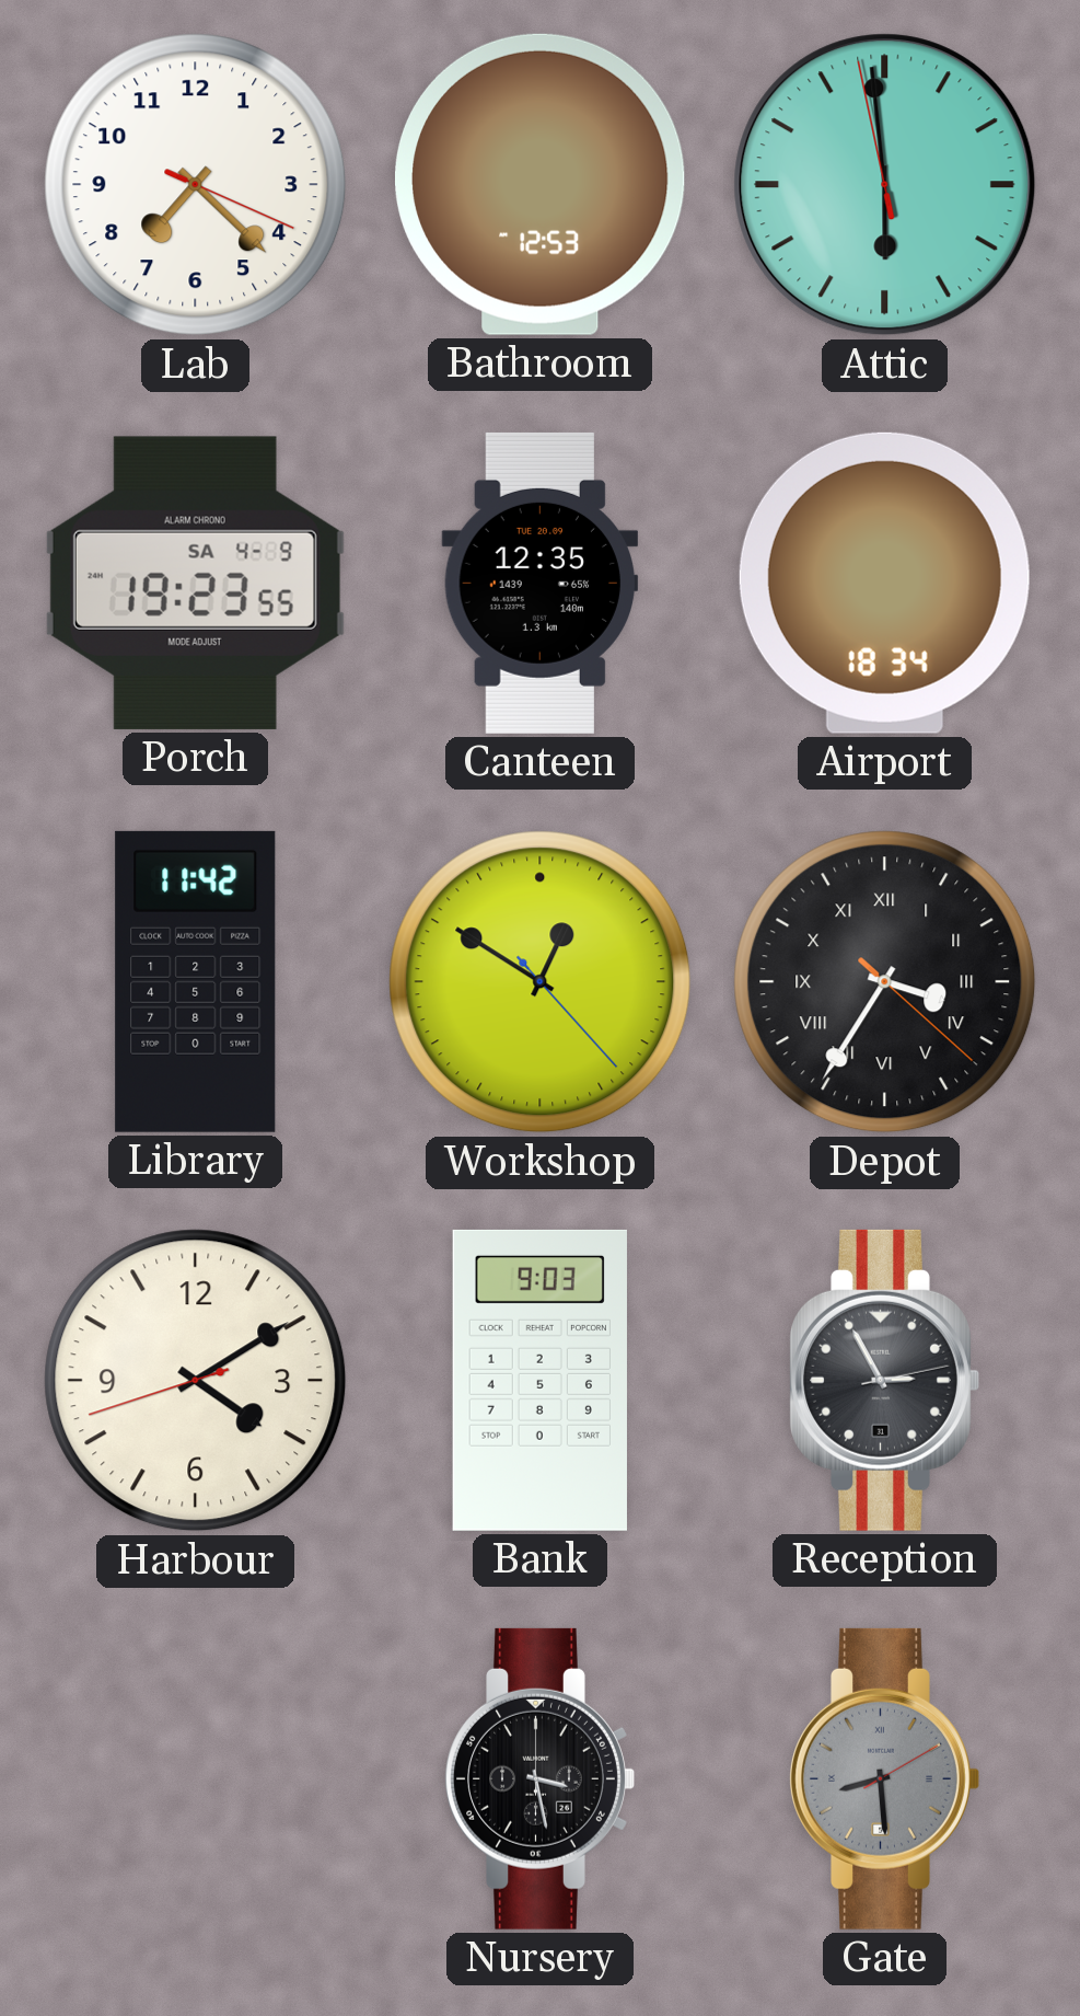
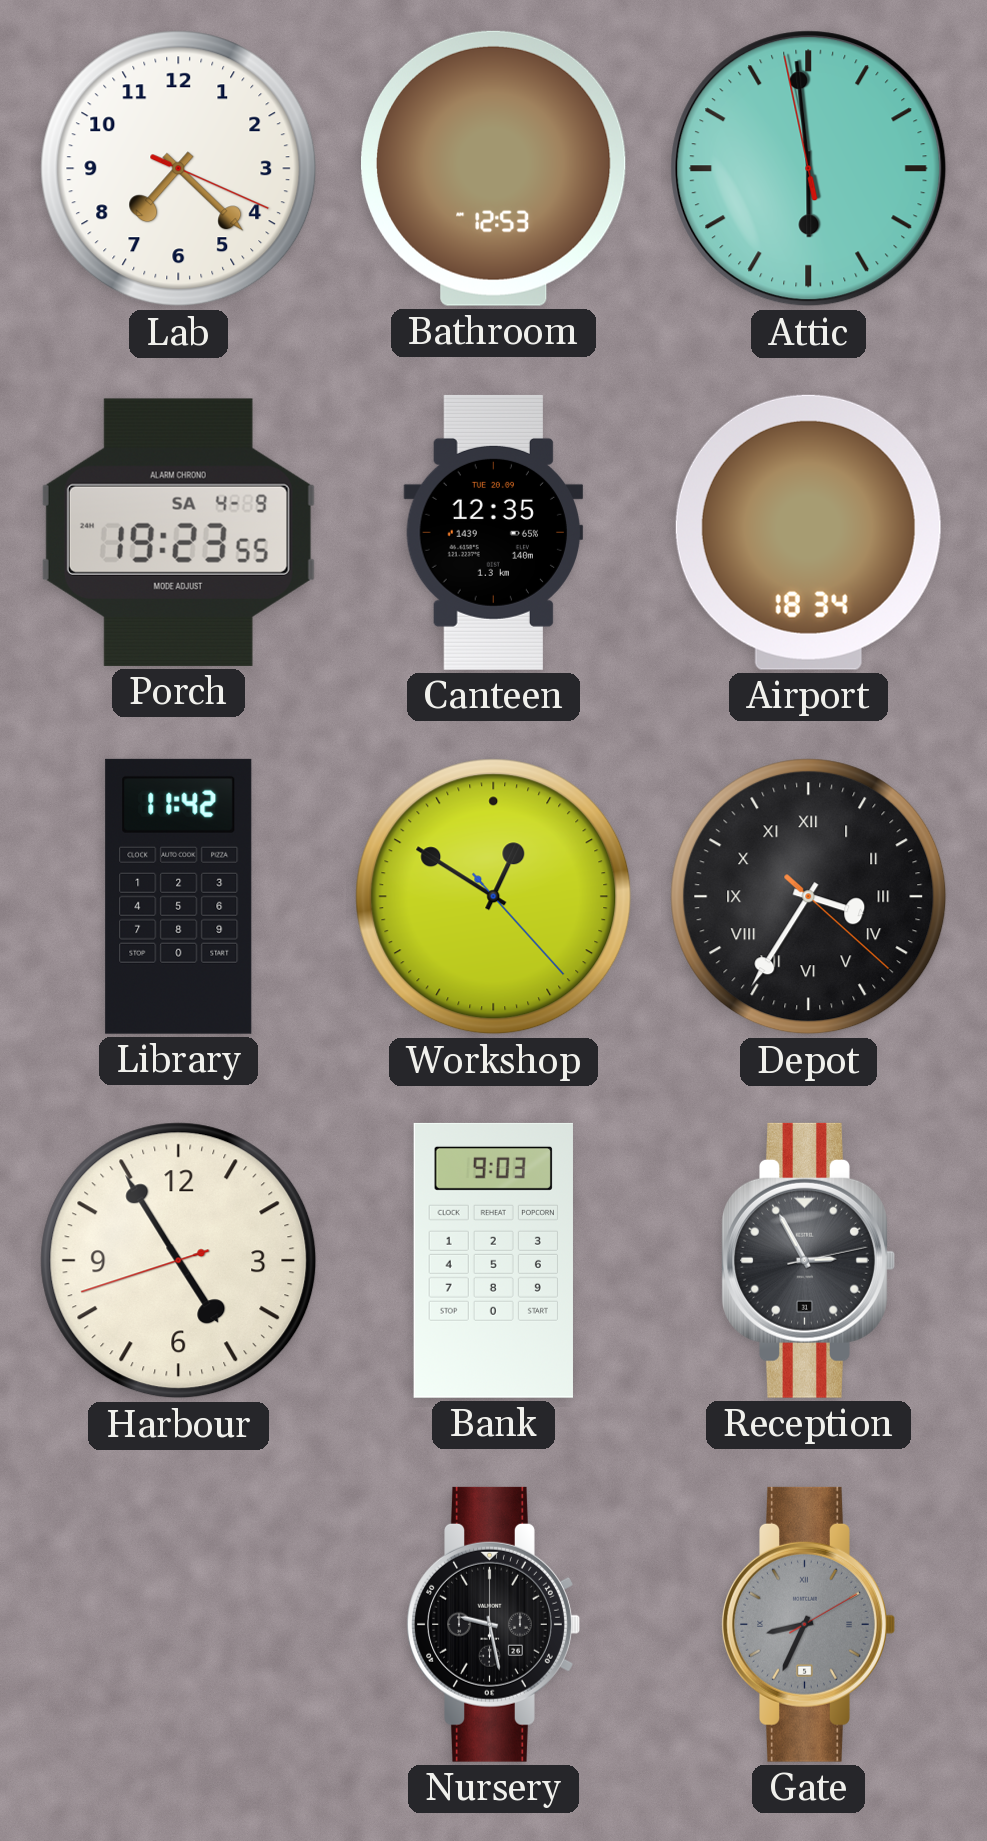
Harbour: 4:09 -> 4:54 (179, 1261)
Nursery: 3:28 -> 9:28 (493, 1624)
Gate: 8:29 -> 8:34 (808, 1624)
